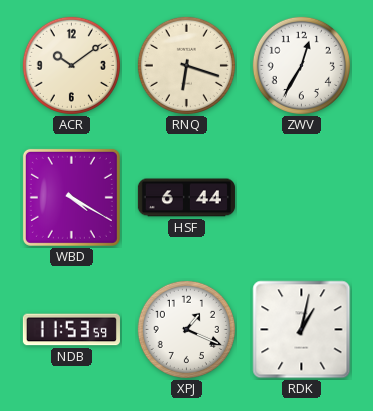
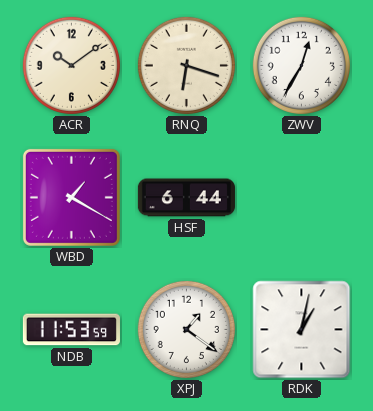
WBD: 4:20 -> 1:20 (71, 197)
XPJ: 1:19 -> 1:21 (186, 329)
